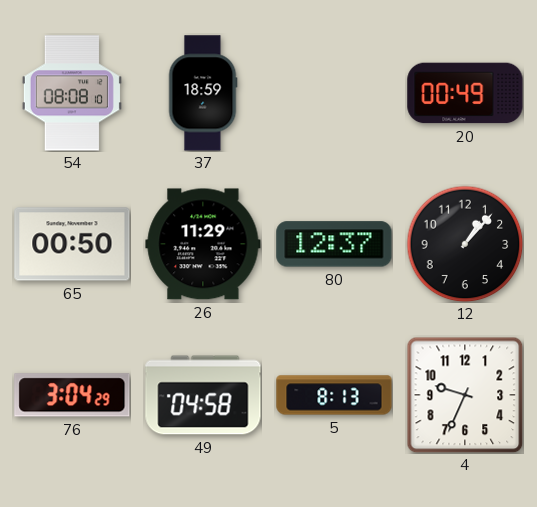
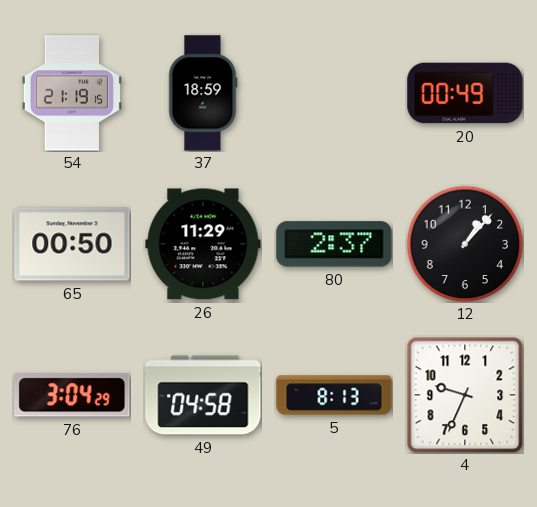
54: 08:08 -> 21:19 (72, 93)
80: 12:37 -> 2:37 (334, 244)
